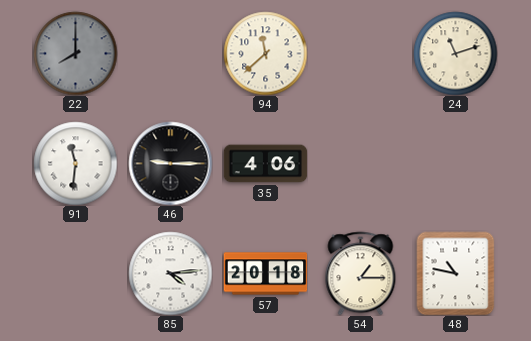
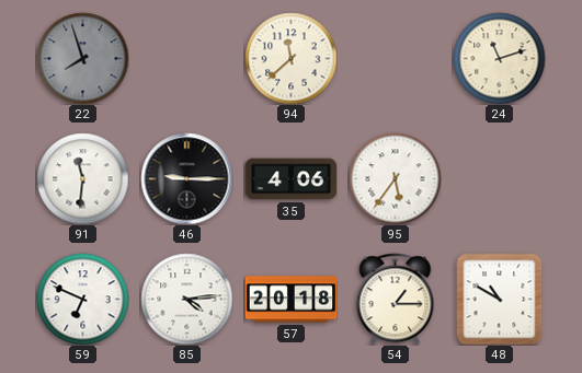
22: 8:00 -> 7:57 (82, 58)
95: none -> 5:36 (395, 178)
59: none -> 6:49 (82, 299)
48: 10:47 -> 10:50 (500, 299)
